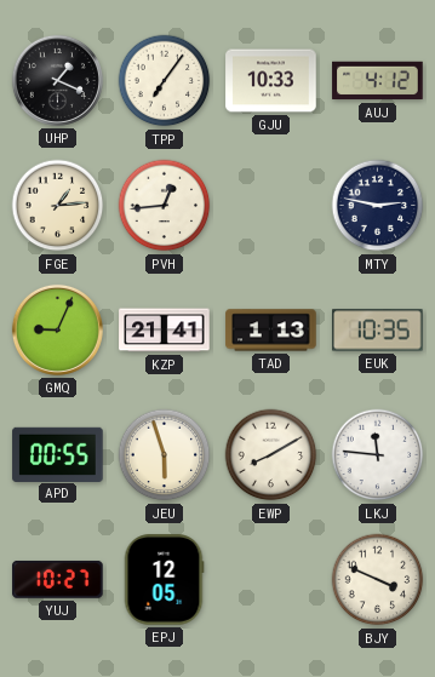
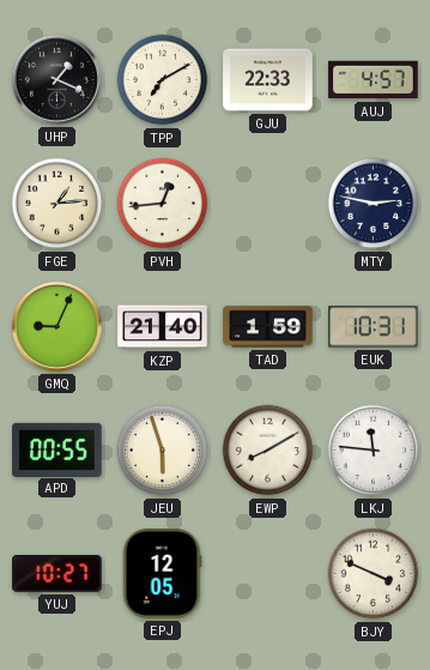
TPP: 7:06 -> 7:10 (163, 80)
GJU: 10:33 -> 22:33 (268, 80)
AUJ: 4:12 -> 4:57 (374, 80)
KZP: 21:41 -> 21:40 (163, 327)
TAD: 1:13 -> 1:59 (268, 327)
EUK: 10:35 -> 10:31 (374, 327)
